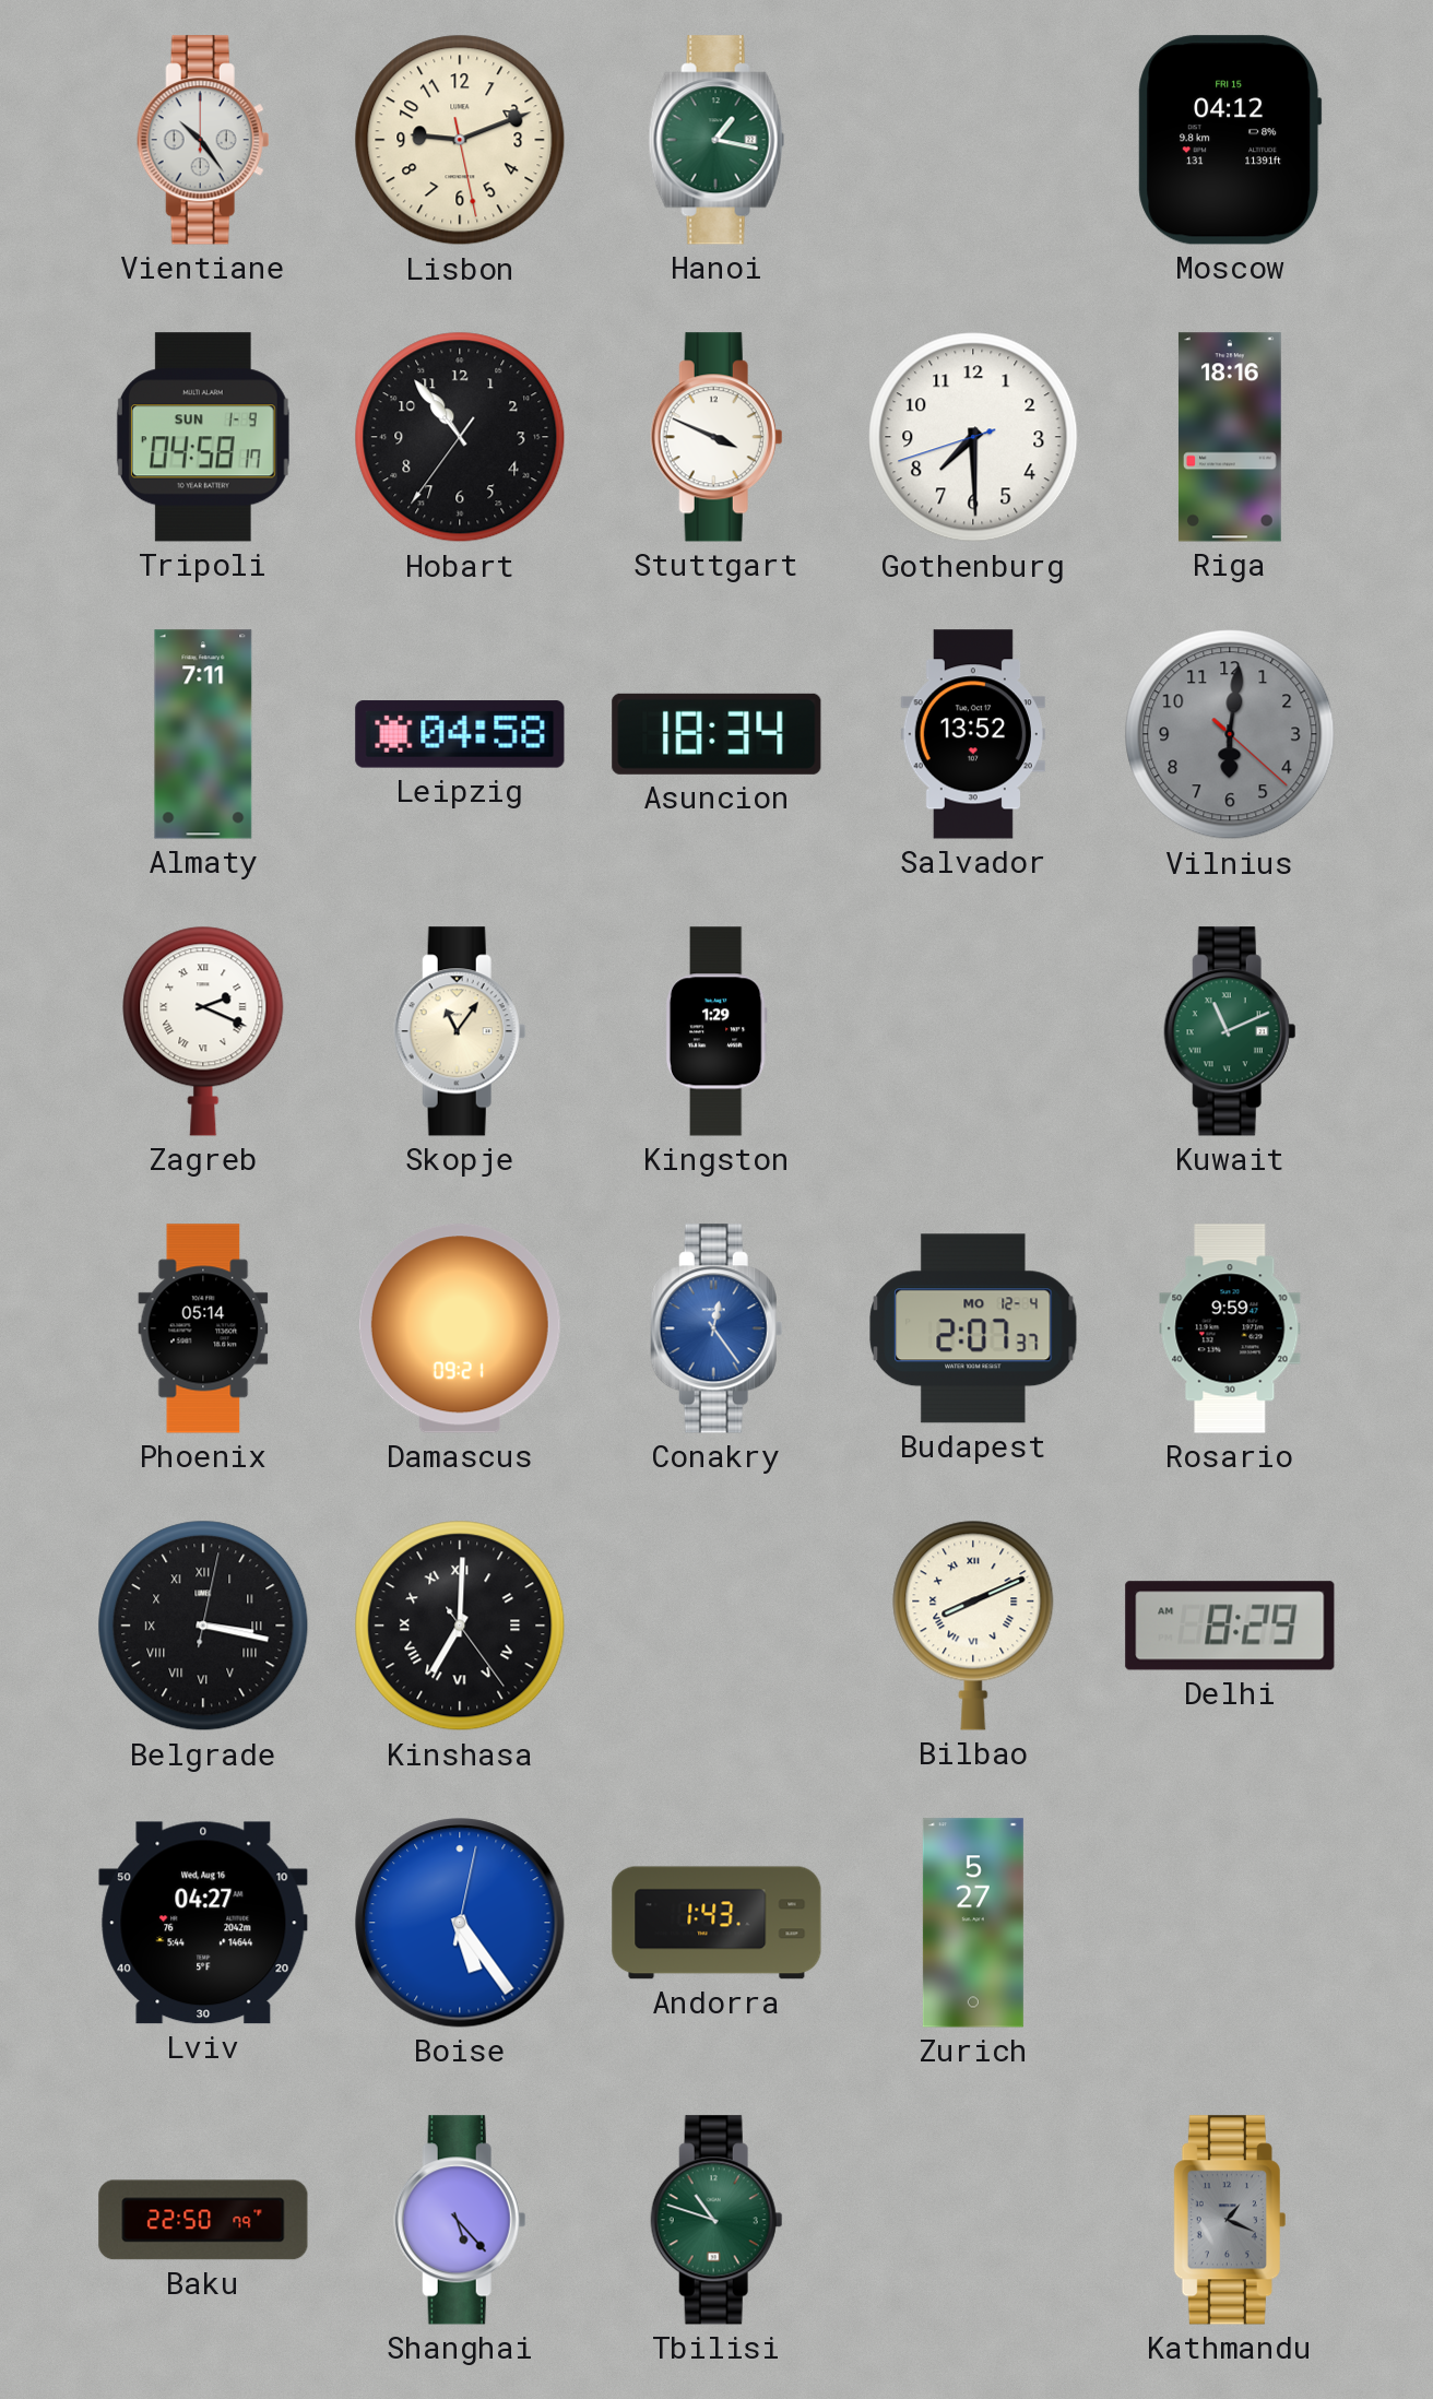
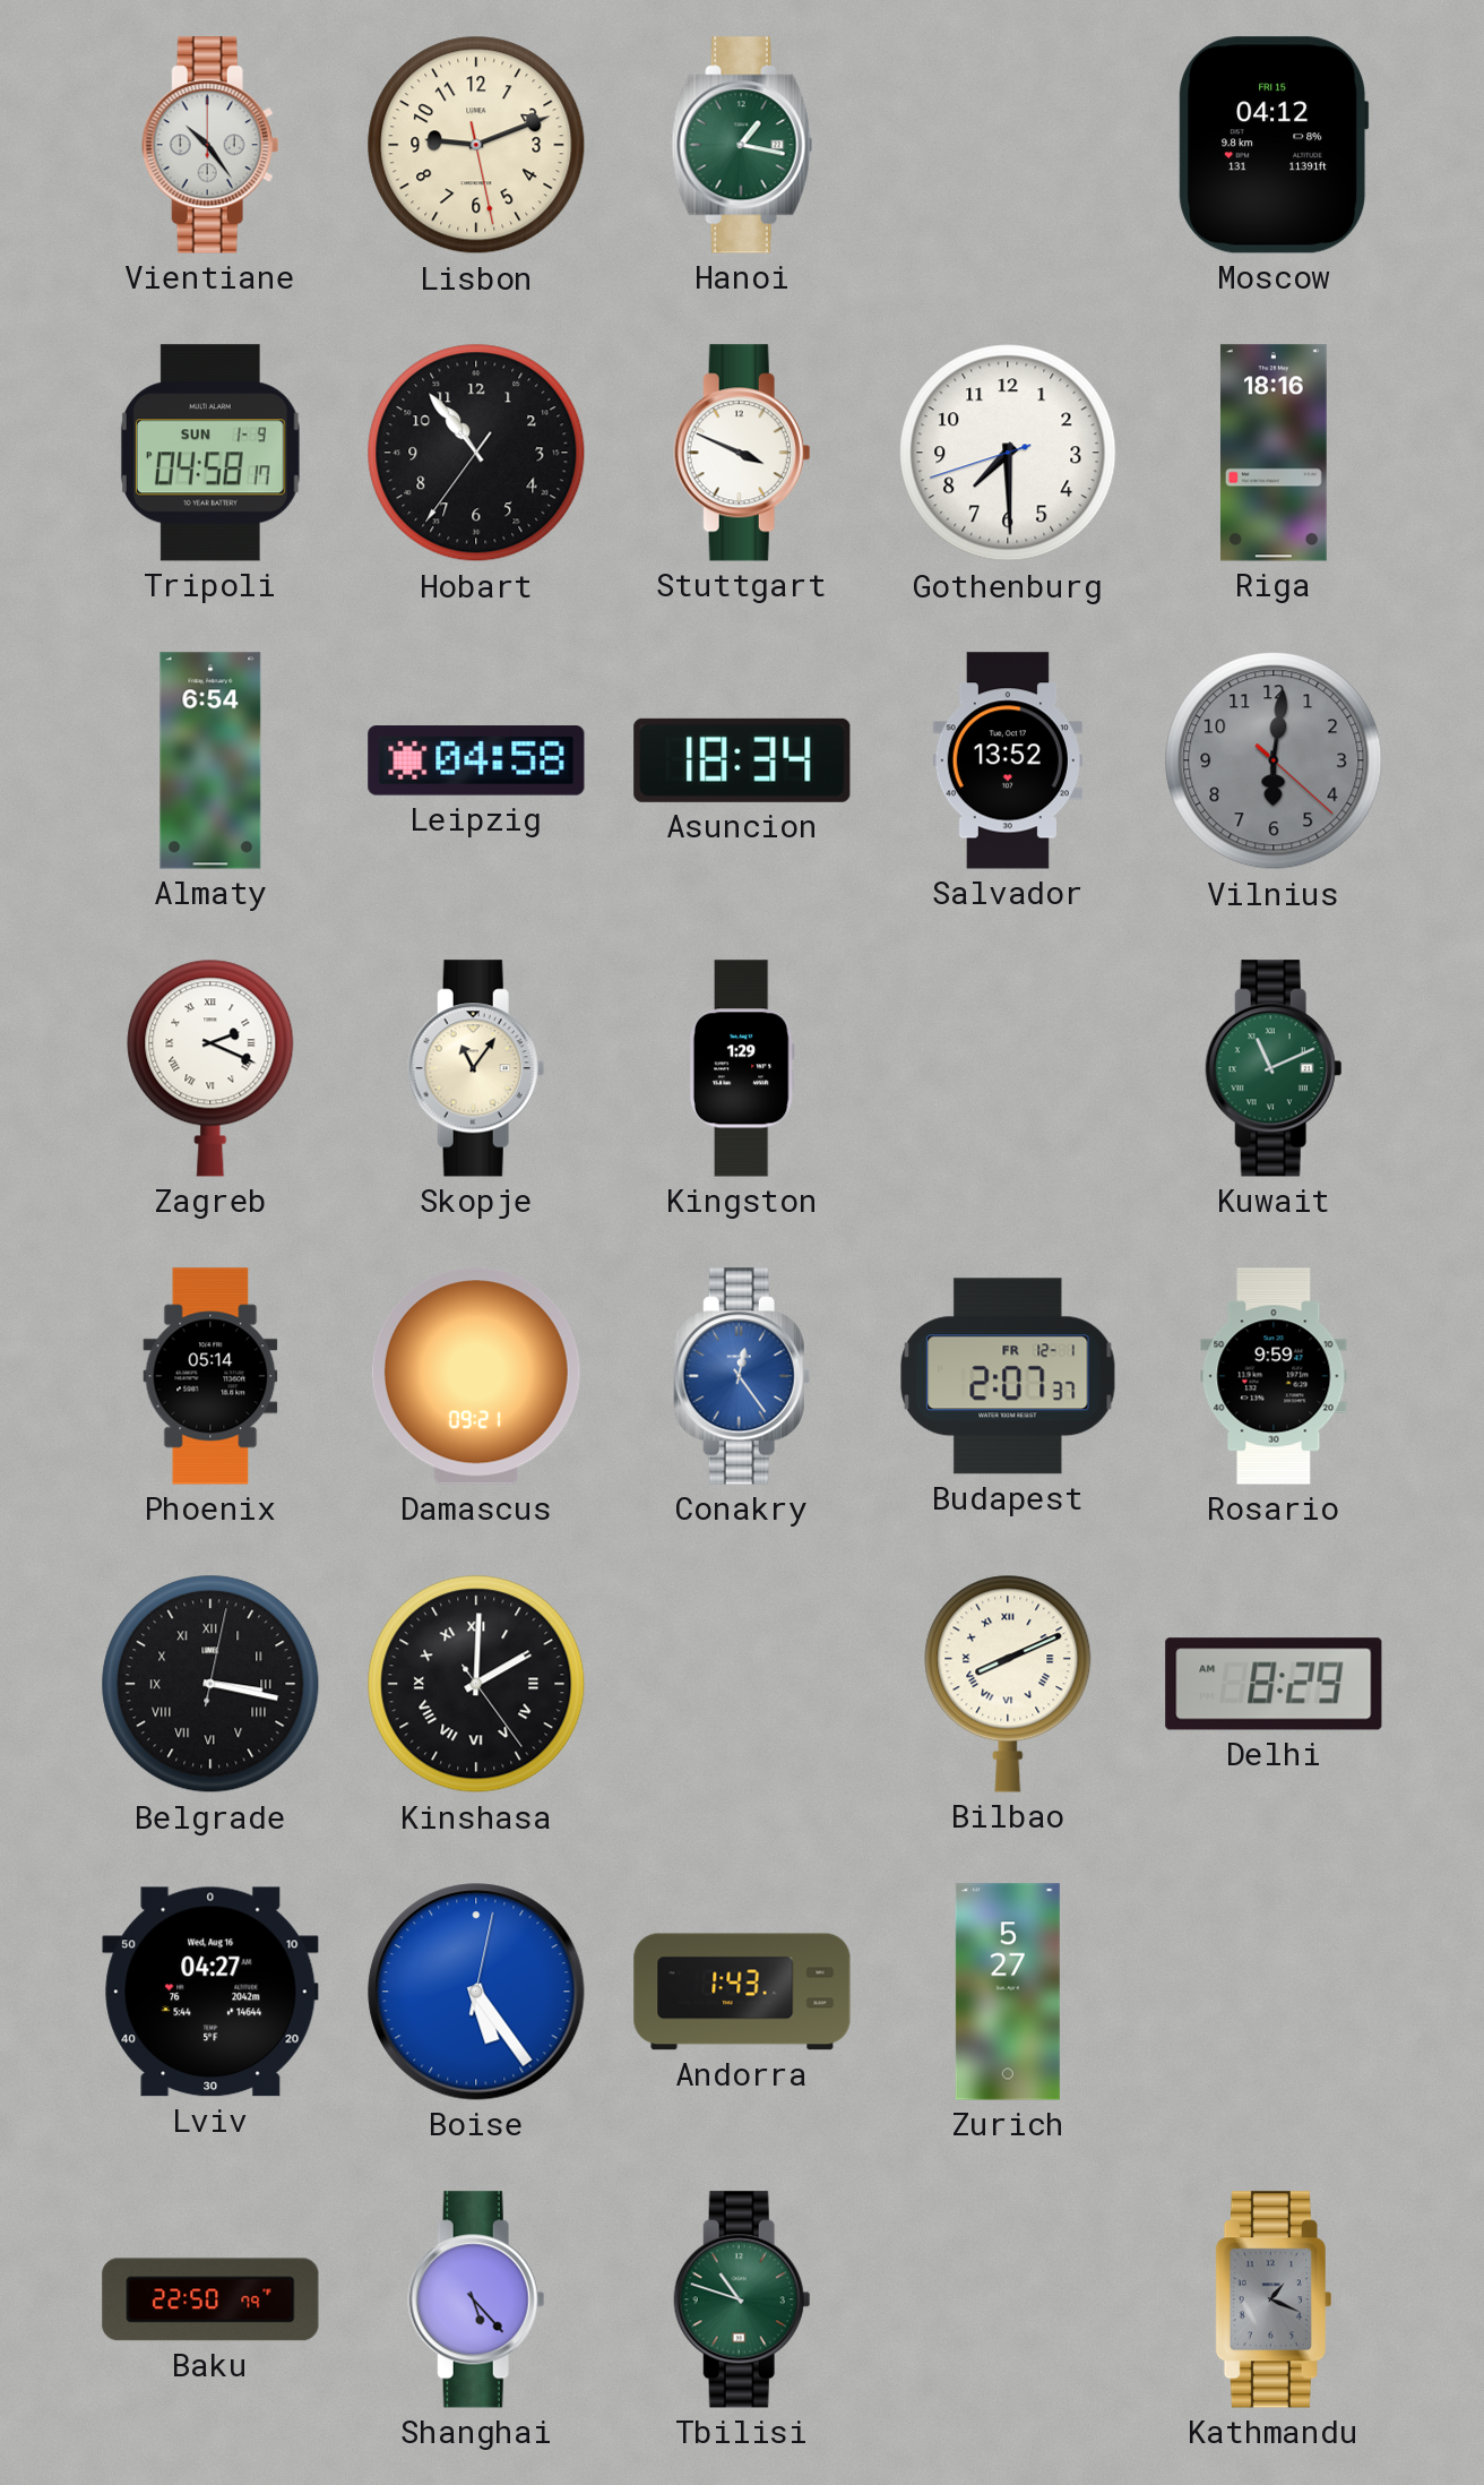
Almaty: 7:11 -> 6:54 (210, 760)
Budapest date: MO 12-4 -> FR 12-1 (1008, 1376)
Kinshasa: 7:00 -> 2:00 (476, 1684)
